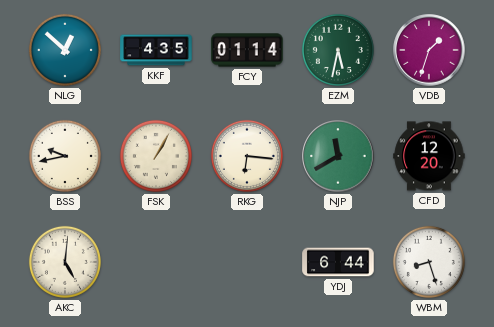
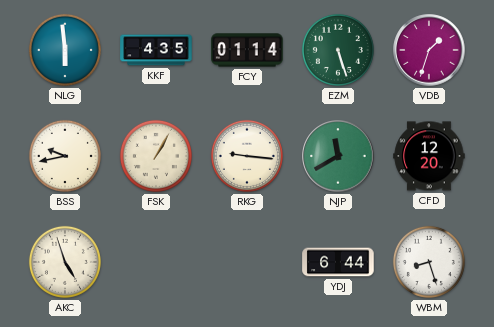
NLG: 12:52 -> 5:59 (65, 50)
EZM: 5:32 -> 5:27 (338, 50)
RKG: 6:16 -> 9:16 (247, 156)
AKC: 5:01 -> 4:57 (65, 262)
